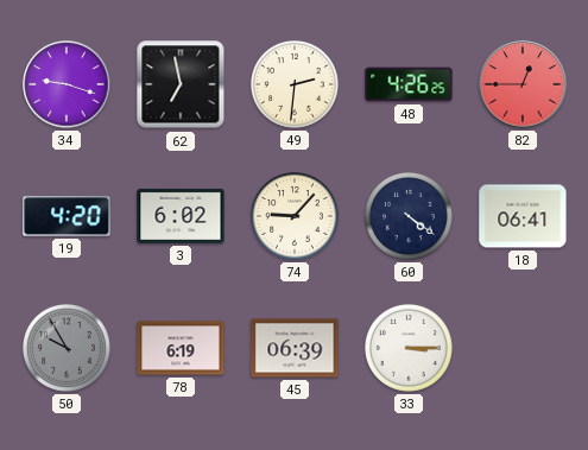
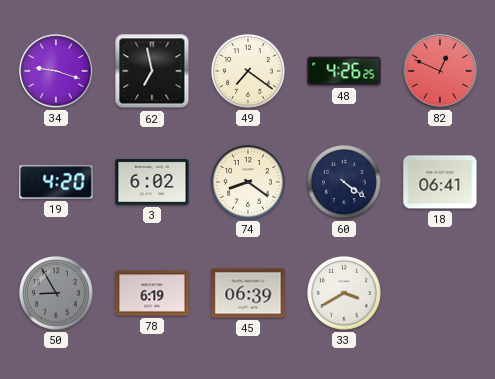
49: 2:31 -> 7:21 (248, 71)
82: 12:45 -> 12:49 (440, 71)
74: 9:07 -> 8:21 (248, 182)
50: 9:55 -> 8:55 (56, 293)
33: 3:15 -> 3:40 (344, 293)
